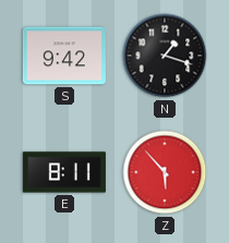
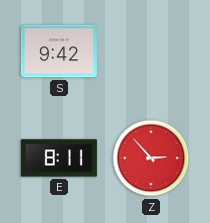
N: 1:18 -> none (165, 56)
Z: 5:53 -> 2:53 (151, 158)
